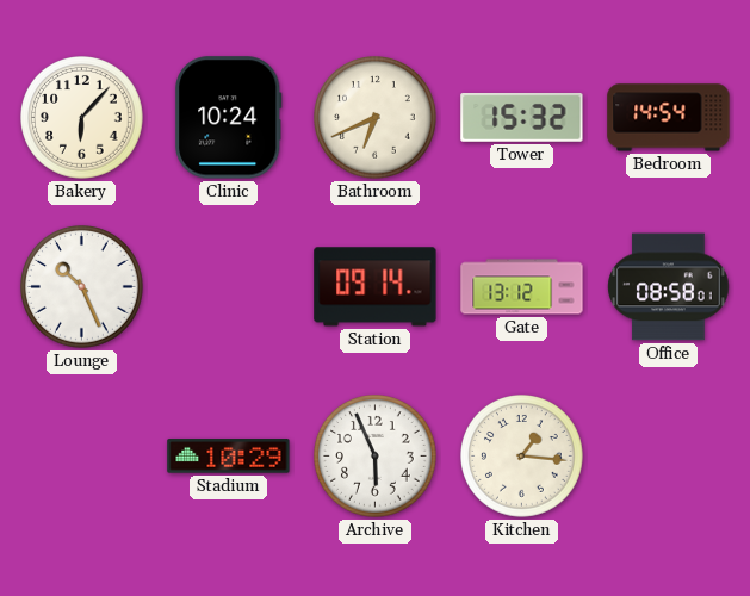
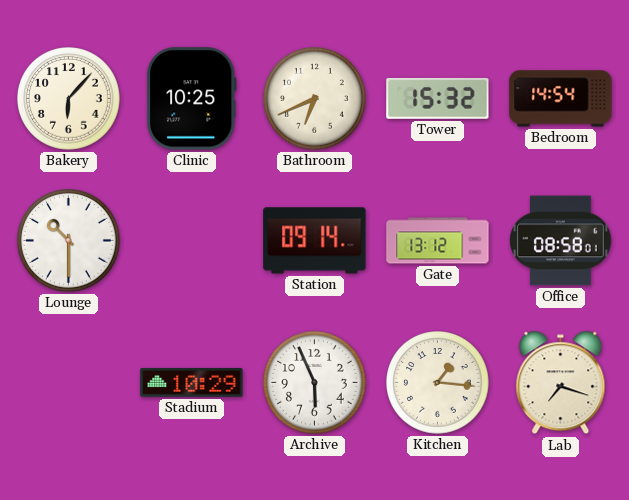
Clinic: 10:24 -> 10:25 (192, 99)
Lounge: 10:26 -> 10:30 (69, 241)
Lab: none -> 7:18 (561, 383)
